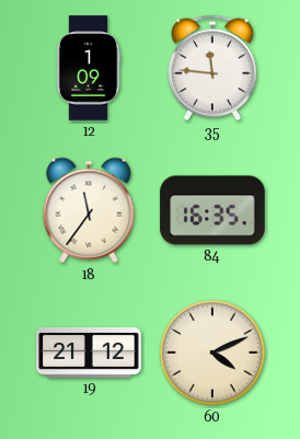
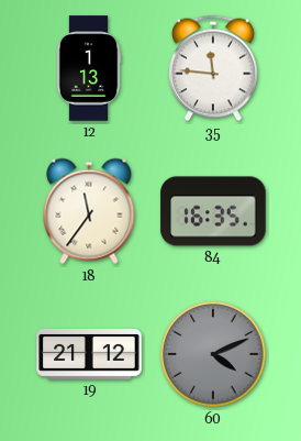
12: 1:09 -> 1:13 (89, 68)
60 dial: cream -> grey (213, 354)
